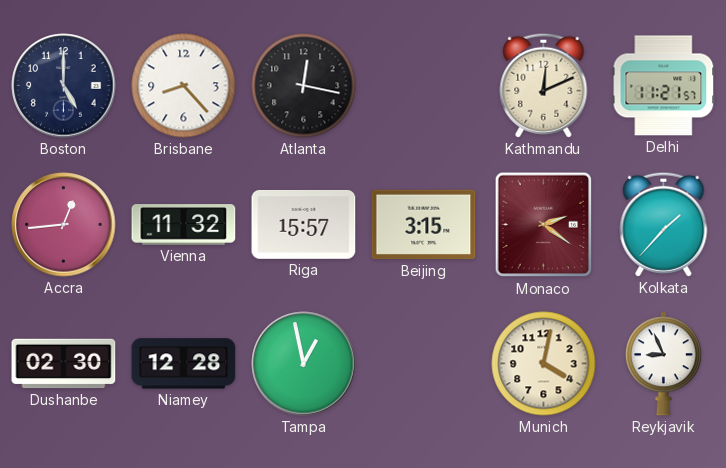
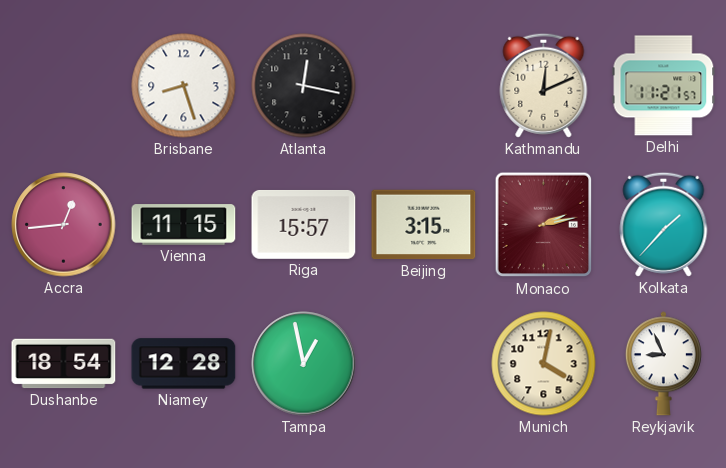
Boston: 5:00 -> none (64, 86)
Brisbane: 8:23 -> 8:27 (184, 86)
Vienna: 11:32 -> 11:15 (184, 225)
Monaco: 2:21 -> 2:13 (544, 225)
Dushanbe: 02:30 -> 18:54 (64, 364)
